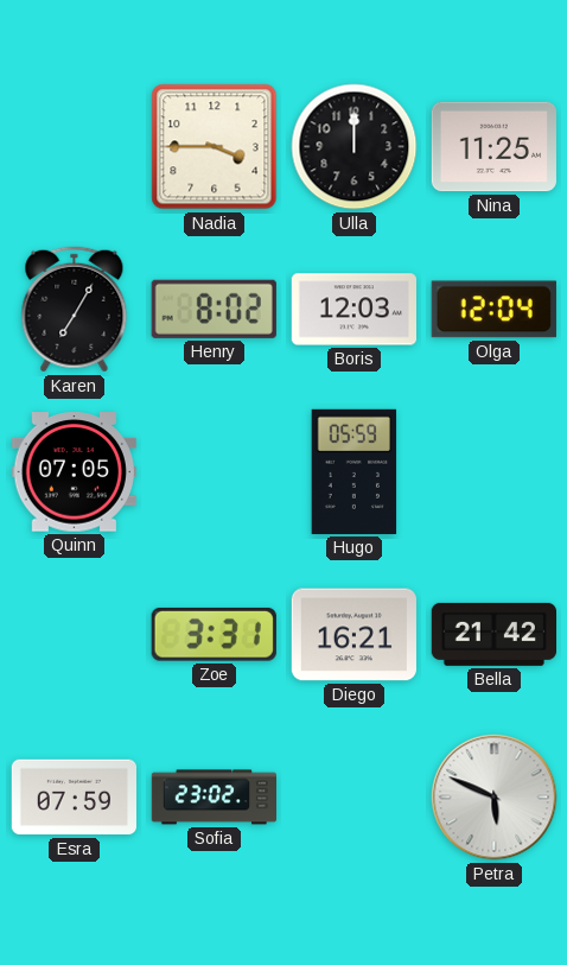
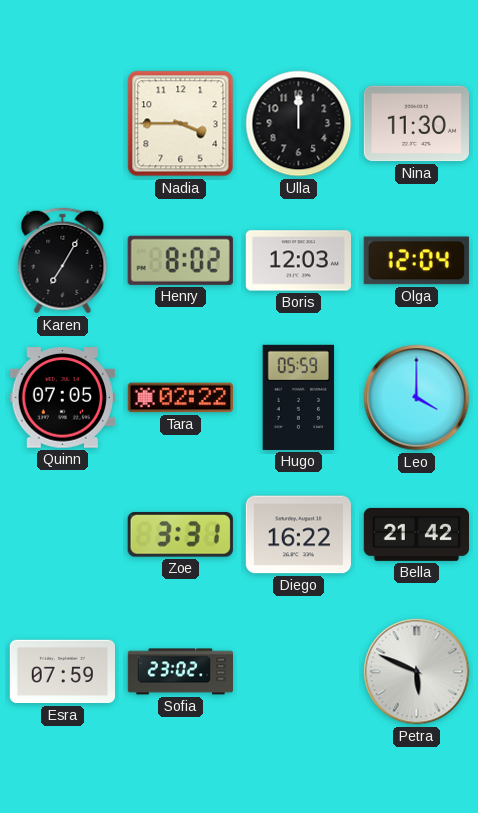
Nina: 11:25 -> 11:30 (416, 124)
Tara: none -> 02:22 (180, 398)
Leo: none -> 4:00 (417, 398)
Diego: 16:21 -> 16:22 (298, 535)
